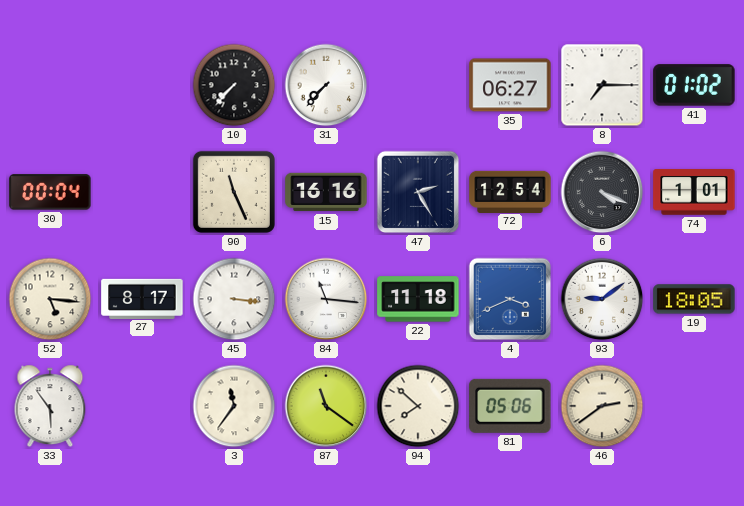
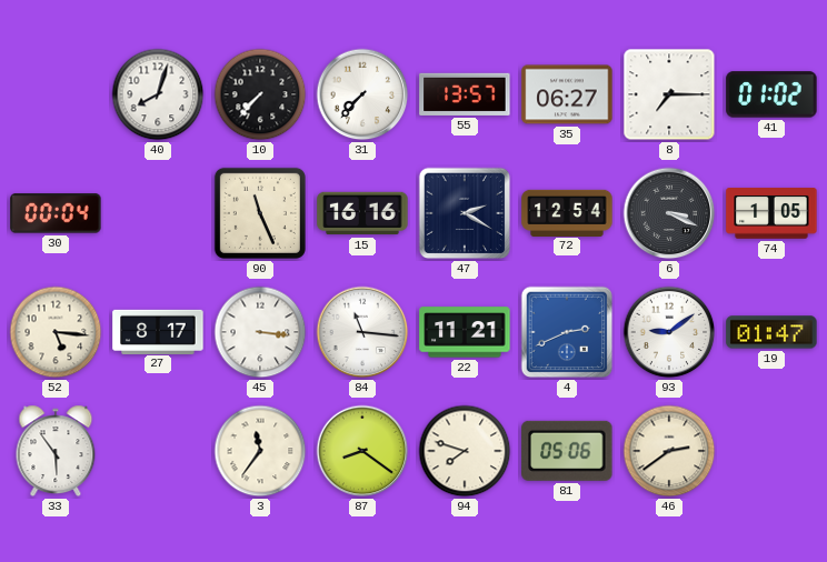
40: none -> 8:03 (158, 94)
55: none -> 13:57 (465, 94)
47: 2:25 -> 2:20 (465, 213)
6: 4:19 -> 3:19 (669, 213)
74: 1:01 -> 1:05 (771, 213)
22: 11:18 -> 11:21 (465, 332)
4: 3:41 -> 2:41 (567, 332)
19: 18:05 -> 01:47 (771, 332)
87: 11:21 -> 8:21 (362, 451)
94: 7:52 -> 7:48 (465, 451)
